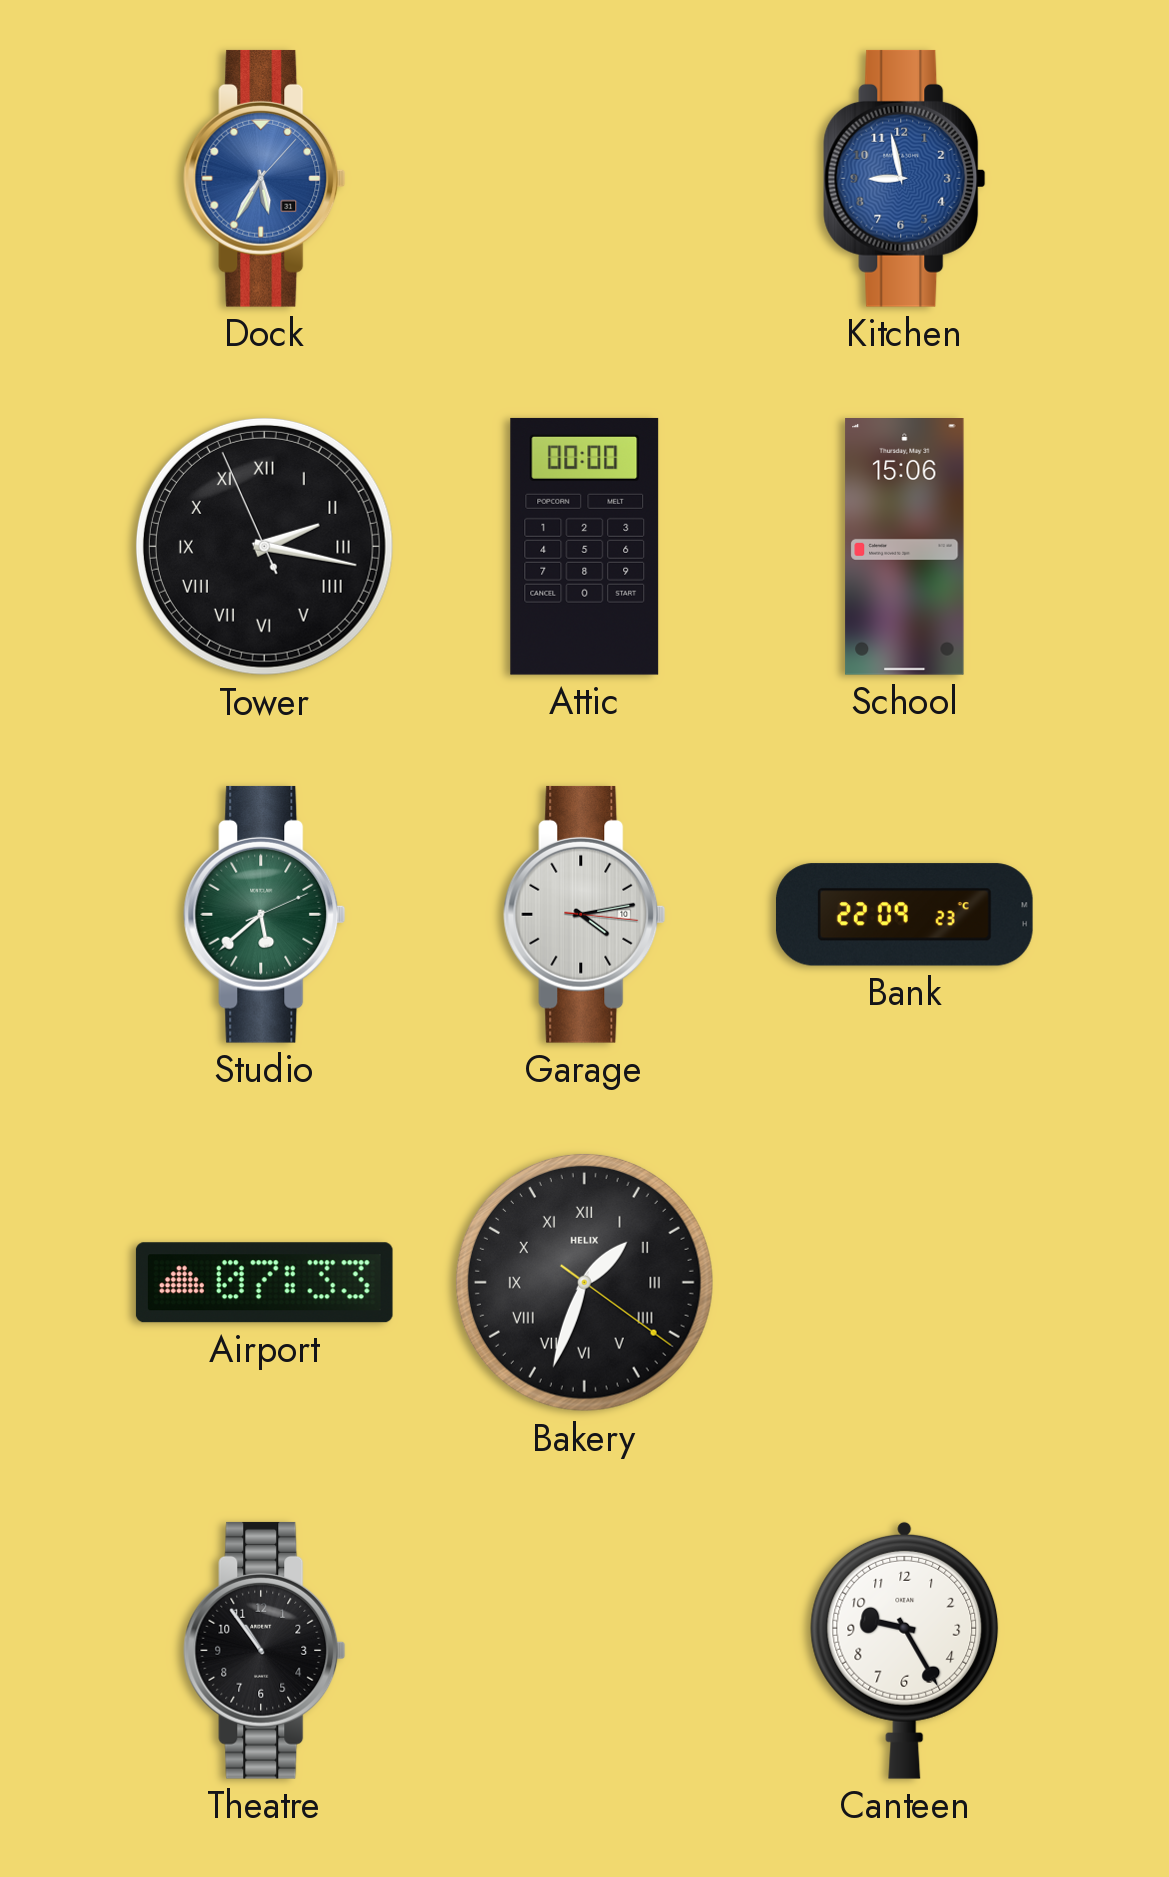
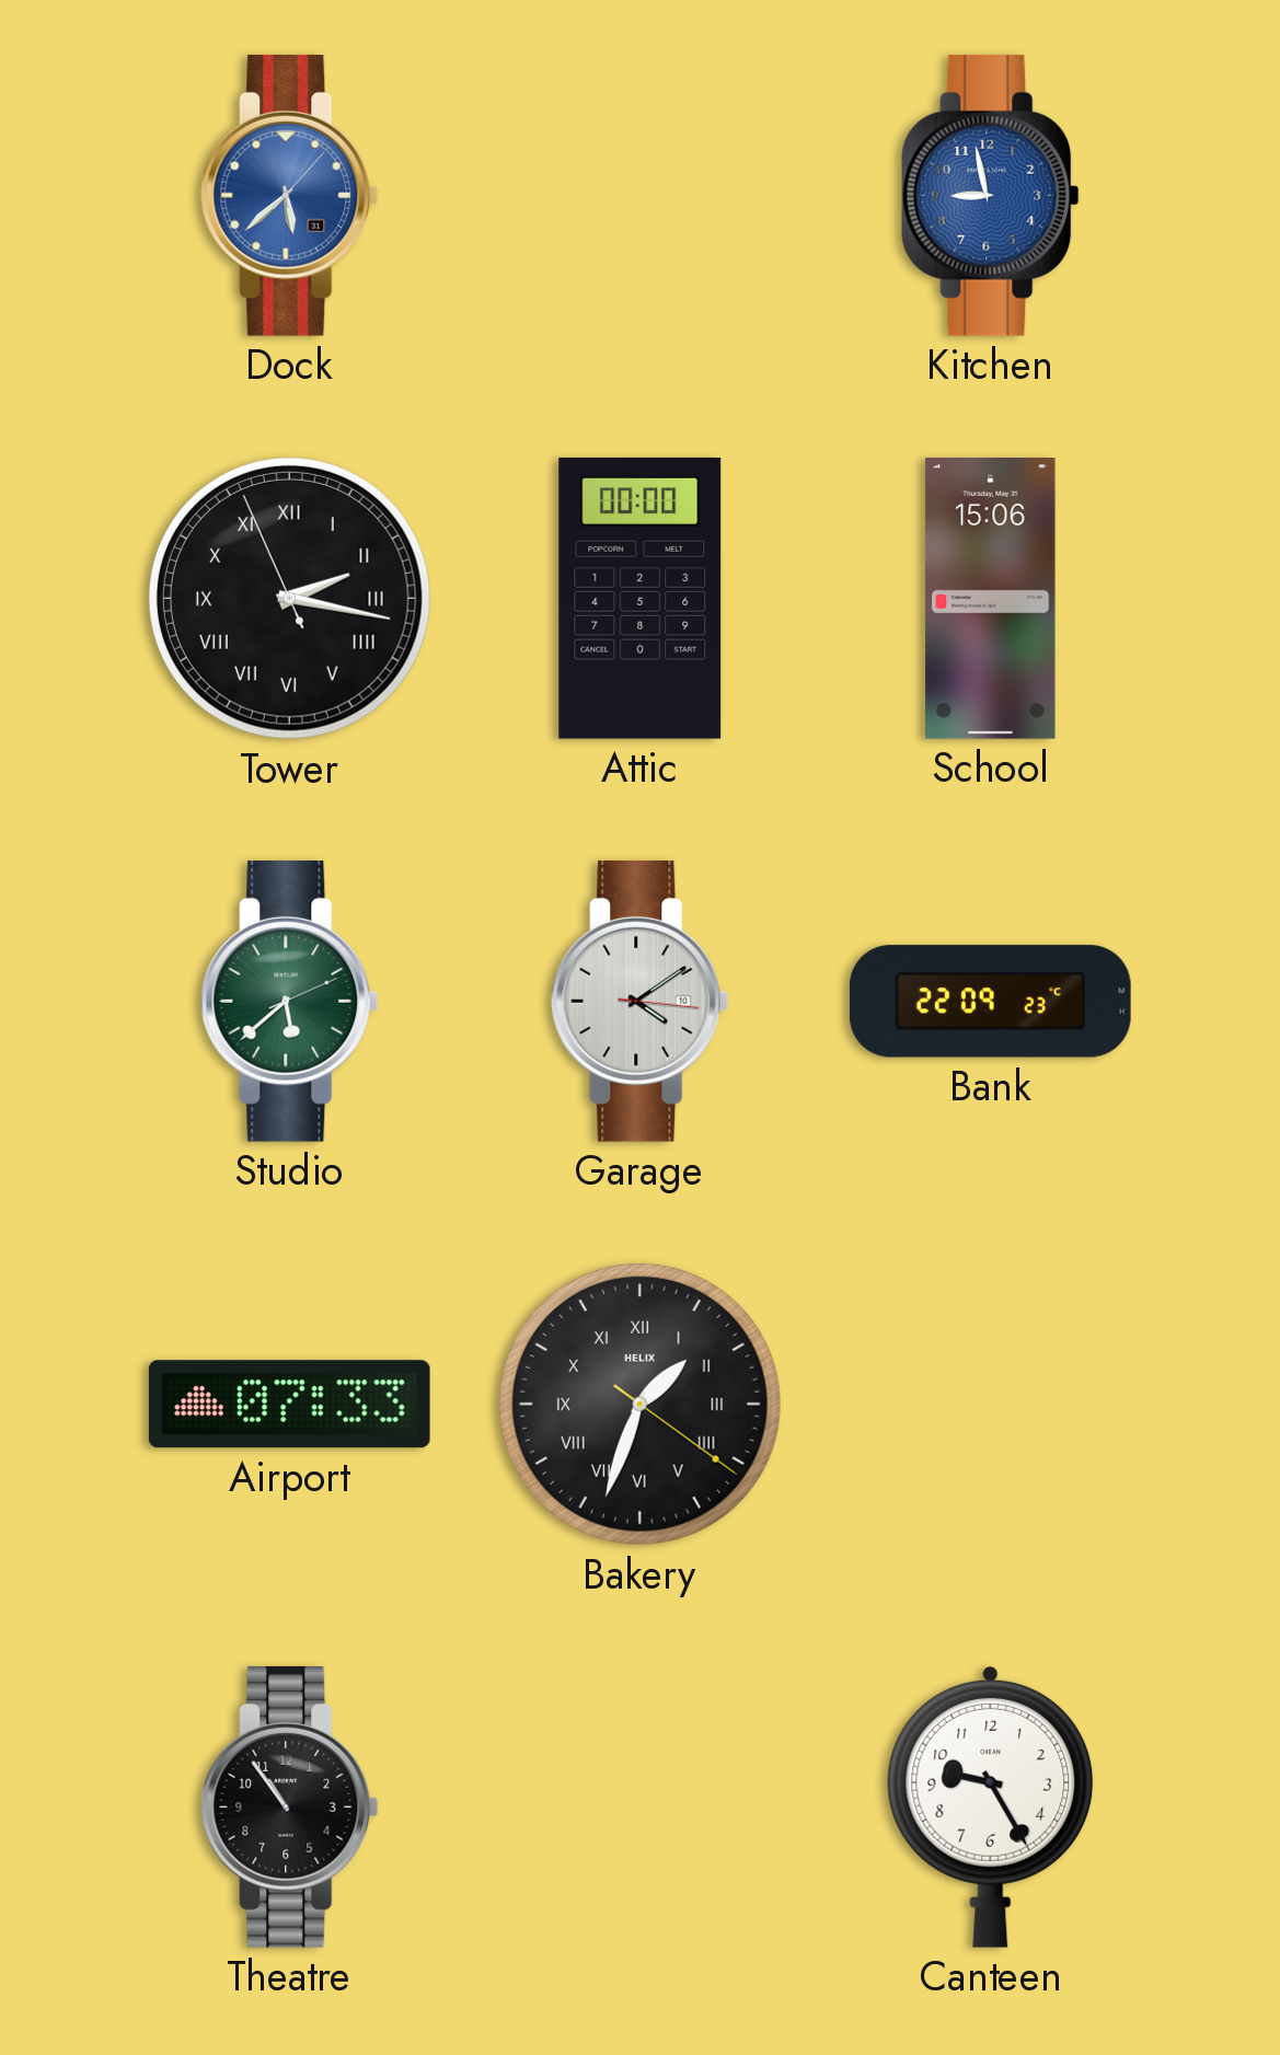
Dock: 5:35 -> 5:38 (290, 195)
Garage: 4:13 -> 4:09 (641, 1001)
